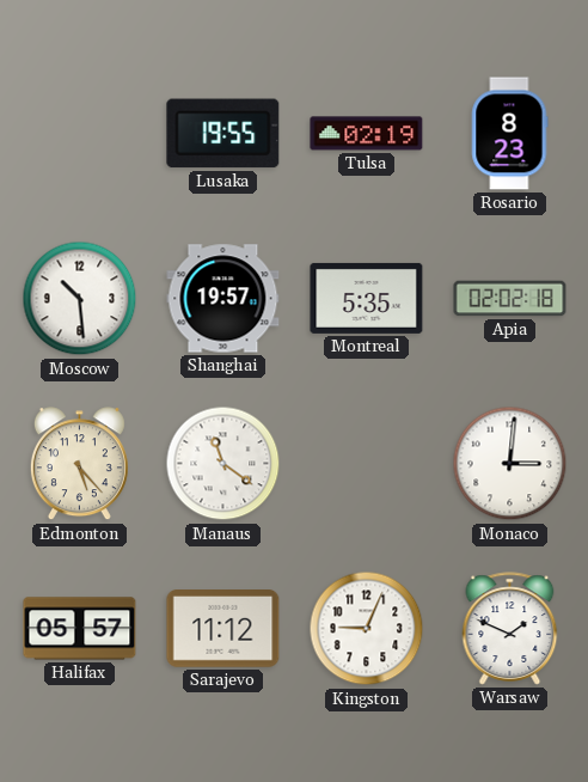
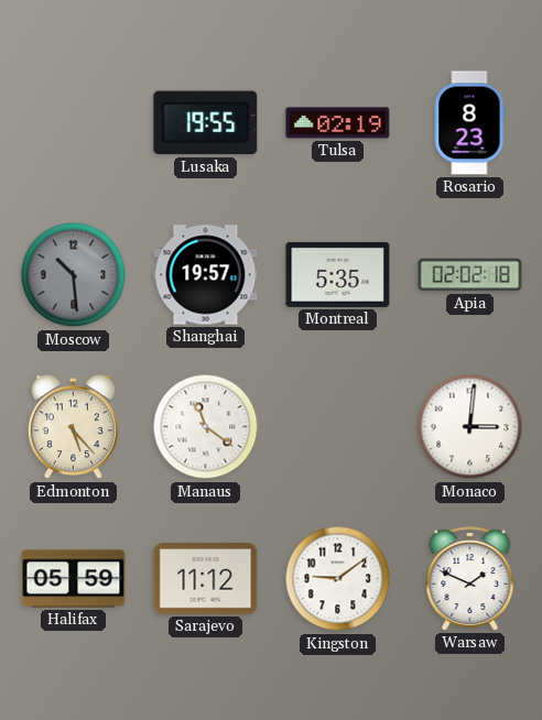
Moscow dial: white -> grey (74, 275)
Halifax: 05:57 -> 05:59 (74, 579)
Kingston: 9:04 -> 9:09 (338, 579)
